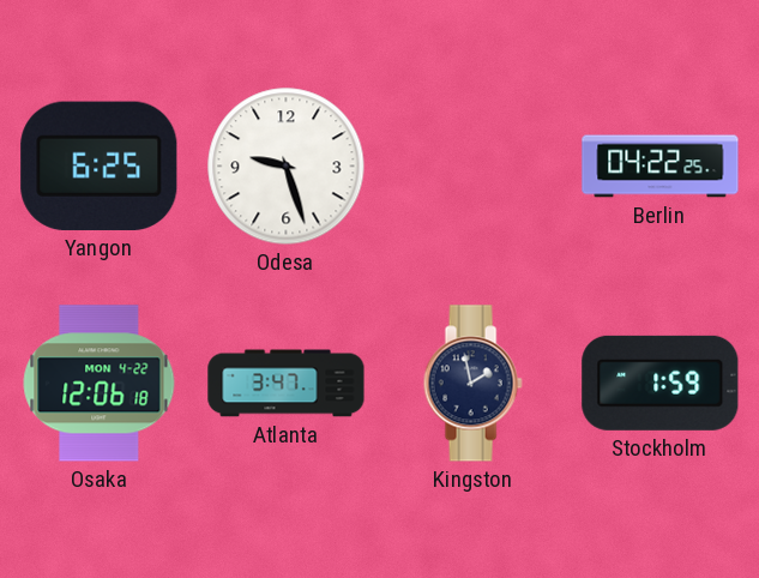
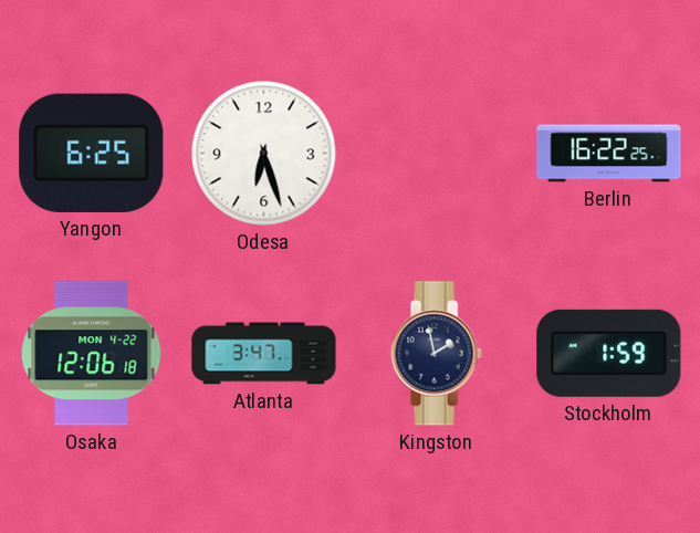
Odesa: 9:27 -> 6:27 (264, 154)
Berlin: 04:22 -> 16:22 (609, 154)
